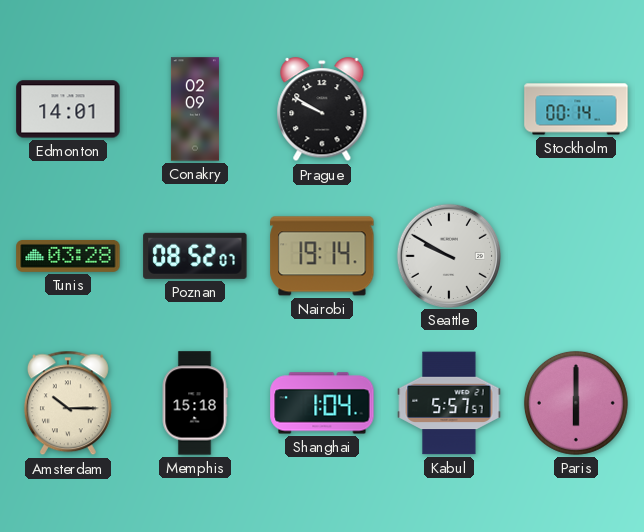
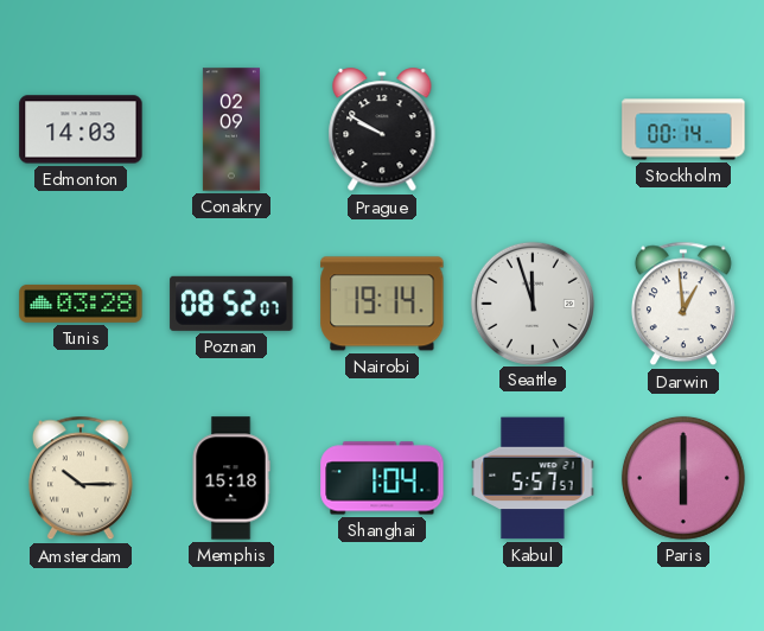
Edmonton: 14:01 -> 14:03 (81, 129)
Seattle: 9:50 -> 11:57 (531, 302)
Darwin: none -> 12:59 (683, 304)
